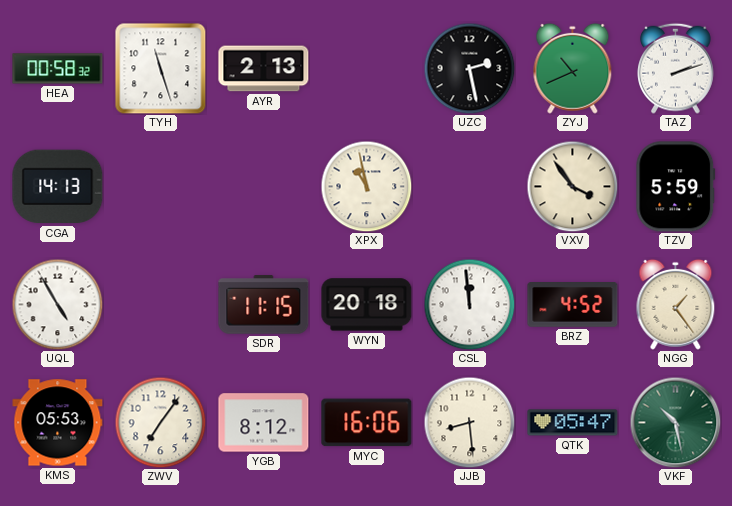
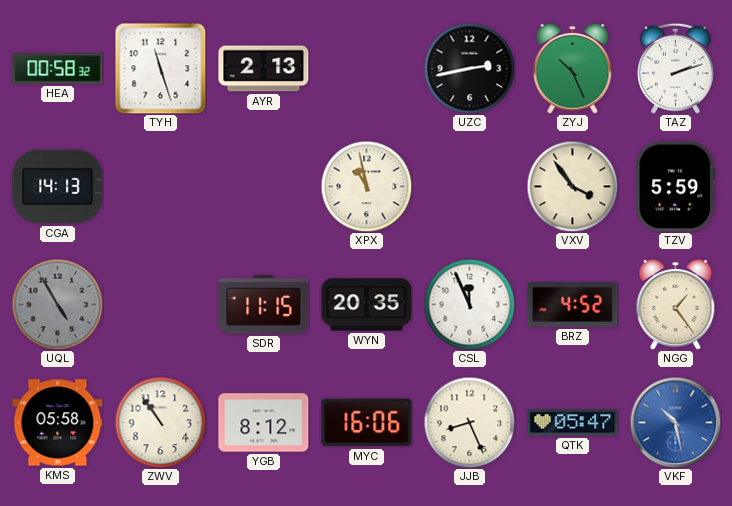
UZC: 2:28 -> 2:43 (469, 68)
ZYJ: 10:41 -> 10:26 (573, 68)
UQL dial: white -> grey (57, 304)
WYN: 20:18 -> 20:35 (367, 305)
CSL: 11:59 -> 11:56 (469, 304)
KMS: 05:53 -> 05:58 (58, 423)
ZWV: 7:06 -> 10:54 (160, 422)
JJB: 8:29 -> 8:26 (469, 422)
VKF dial: green -> blue (675, 422)
